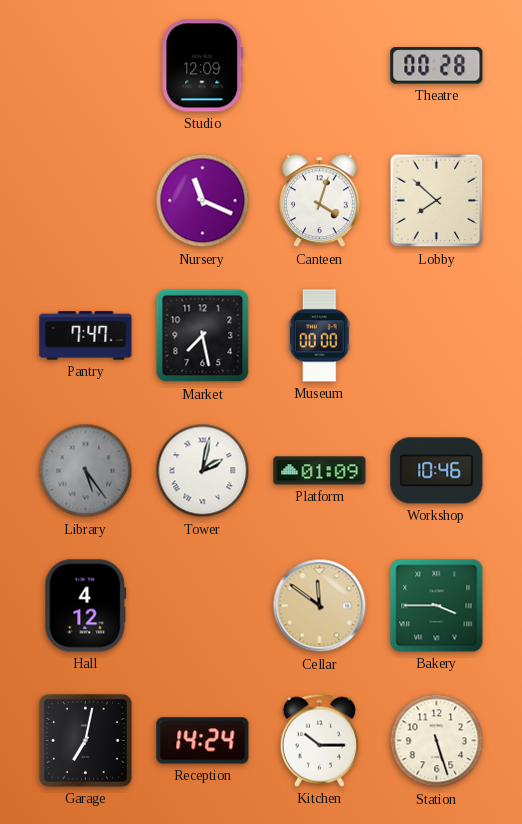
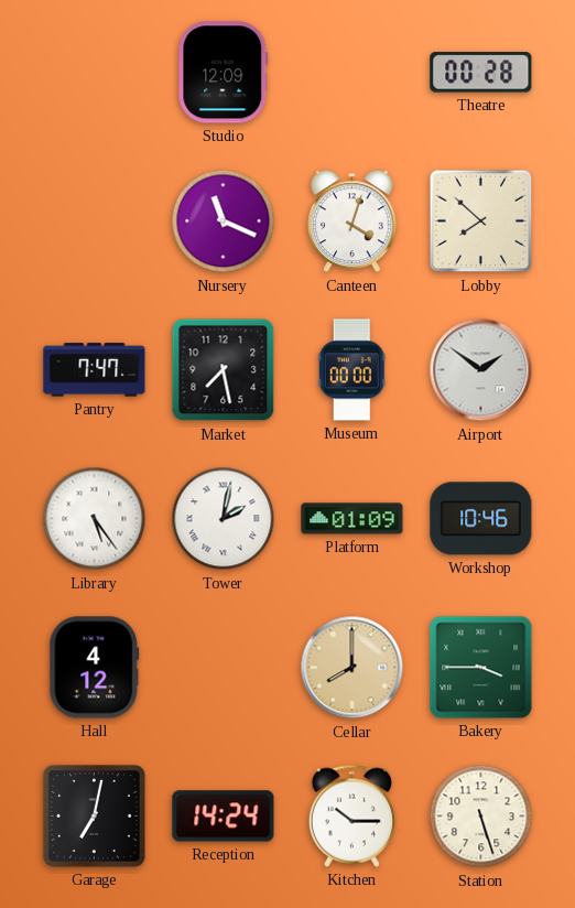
Airport: none -> 1:51 (481, 370)
Library dial: grey -> white (95, 519)
Cellar: 11:51 -> 8:00 (352, 668)
